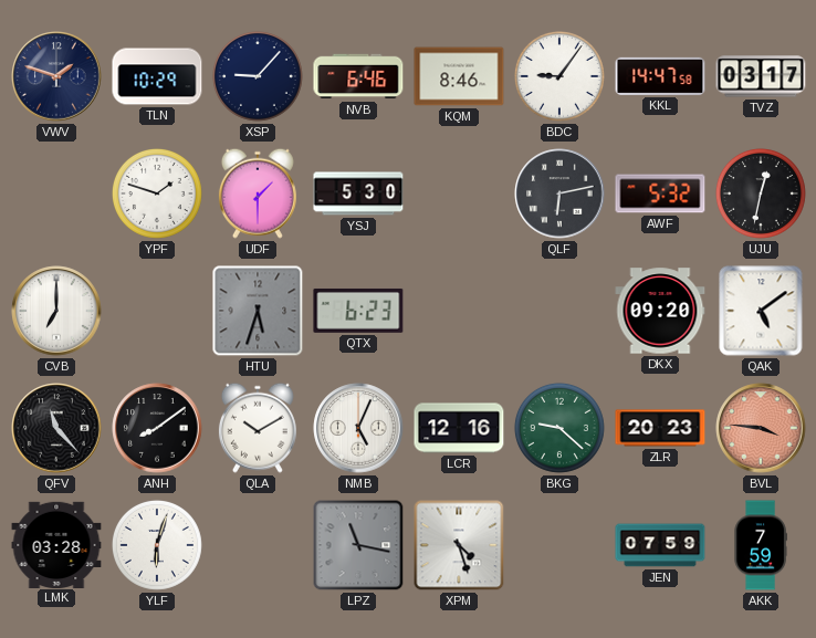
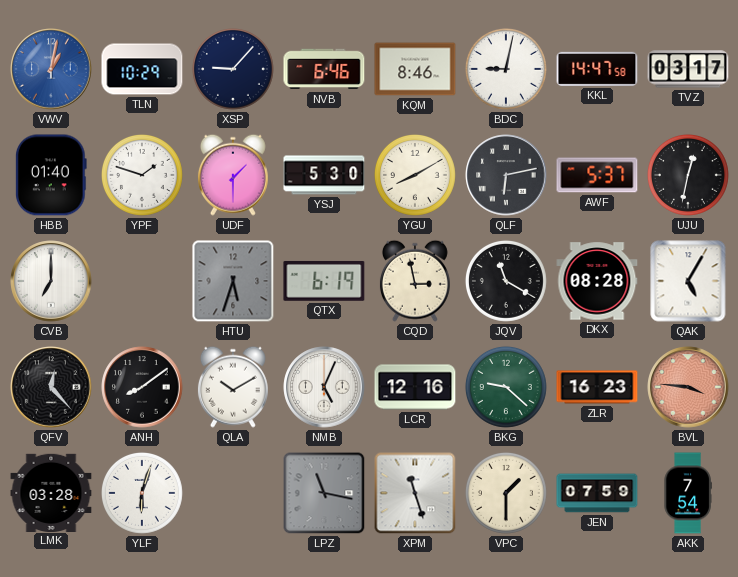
VWV: 1:48 -> 1:02 (51, 69)
VWV dial: navy -> blue (51, 69)
BDC: 9:06 -> 9:02 (506, 69)
HBB: none -> 01:40 (51, 175)
YGU: none -> 8:10 (415, 175)
AWF: 5:32 -> 5:37 (597, 175)
QTX: 6:23 -> 6:19 (324, 281)
CQD: none -> 2:58 (415, 281)
JQV: none -> 11:20 (506, 281)
DKX: 09:20 -> 08:28 (597, 281)
QAK: 5:09 -> 5:05 (688, 281)
QFV: 11:23 -> 12:23 (51, 387)
ZLR: 20:23 -> 16:23 (597, 387)
XPM: 4:27 -> 11:27 (415, 493)
VPC: none -> 1:30 (506, 493)
AKK: 7:59 -> 7:54 (688, 493)
